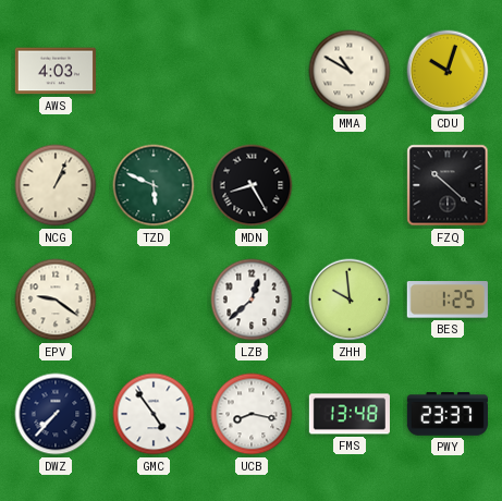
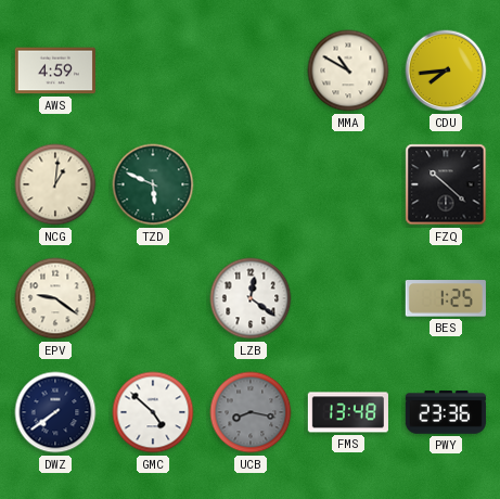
AWS: 4:03 -> 4:59 (55, 71)
CDU: 10:03 -> 7:44 (446, 71)
NCG: 1:04 -> 1:01 (55, 184)
MDN: 8:25 -> none (252, 185)
LZB: 12:38 -> 12:21 (251, 298)
ZHH: 9:59 -> none (350, 300)
DWZ: 7:37 -> 7:39 (55, 412)
GMC: 4:54 -> 4:52 (153, 412)
UCB dial: white -> grey (251, 412)
PWY: 23:37 -> 23:36 (446, 412)
